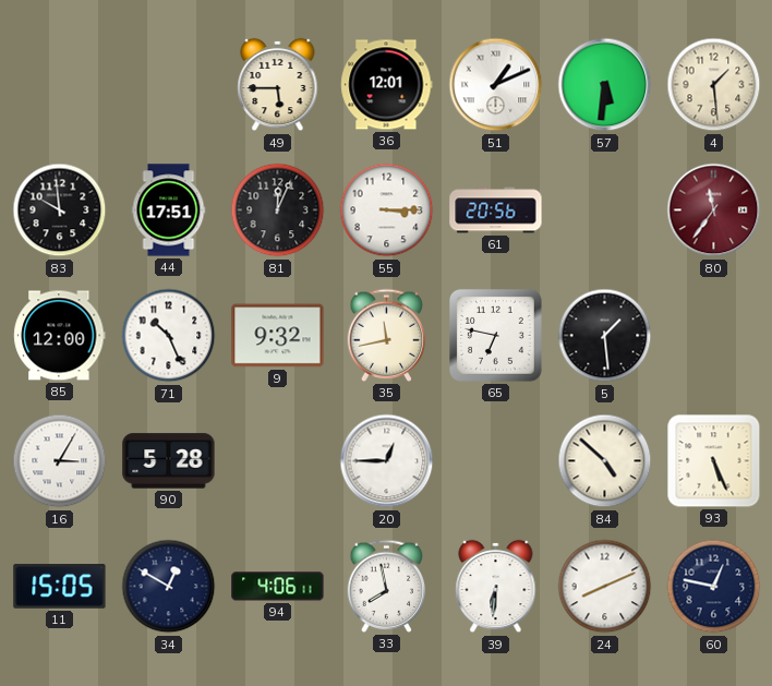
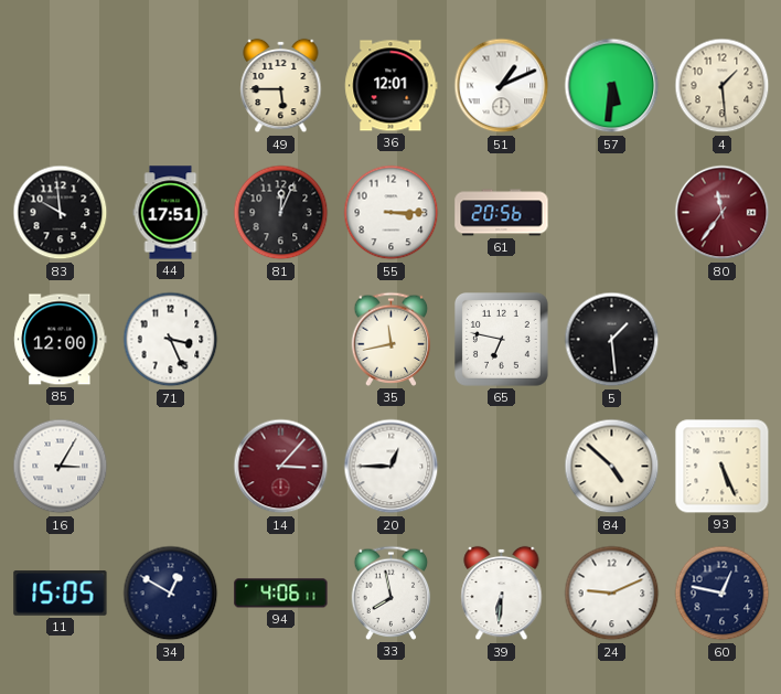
71: 10:26 -> 3:26 (171, 340)
9: 9:32 -> none (278, 336)
90: 5:28 -> none (169, 461)
14: none -> 3:07 (281, 467)
24: 8:11 -> 9:11 (612, 594)
